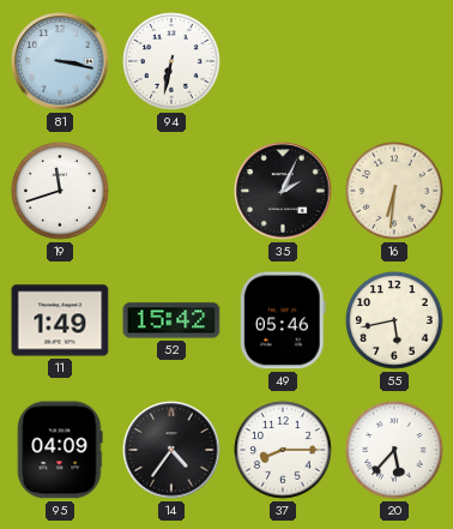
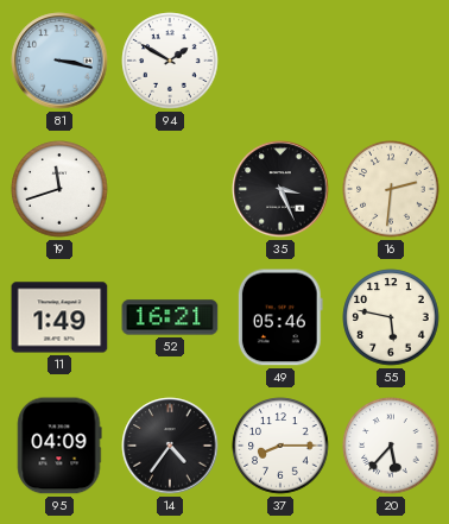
94: 6:32 -> 1:50 (170, 61)
35: 2:04 -> 3:26 (280, 189)
16: 6:31 -> 2:31 (391, 189)
52: 15:42 -> 16:21 (170, 317)
55: 5:43 -> 5:47 (391, 317)
